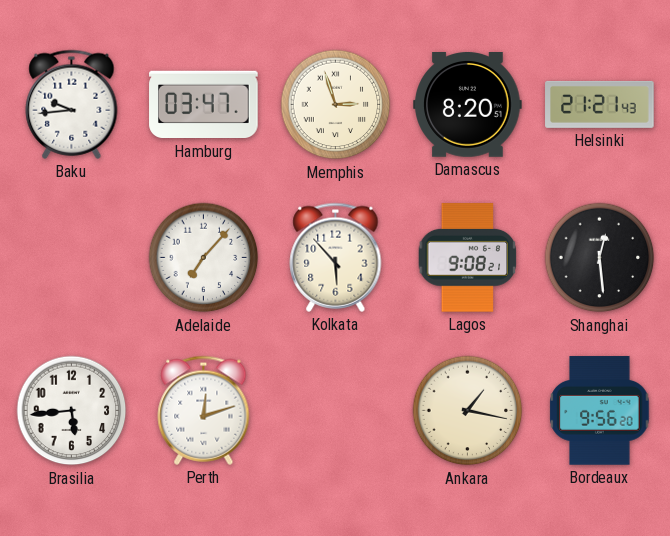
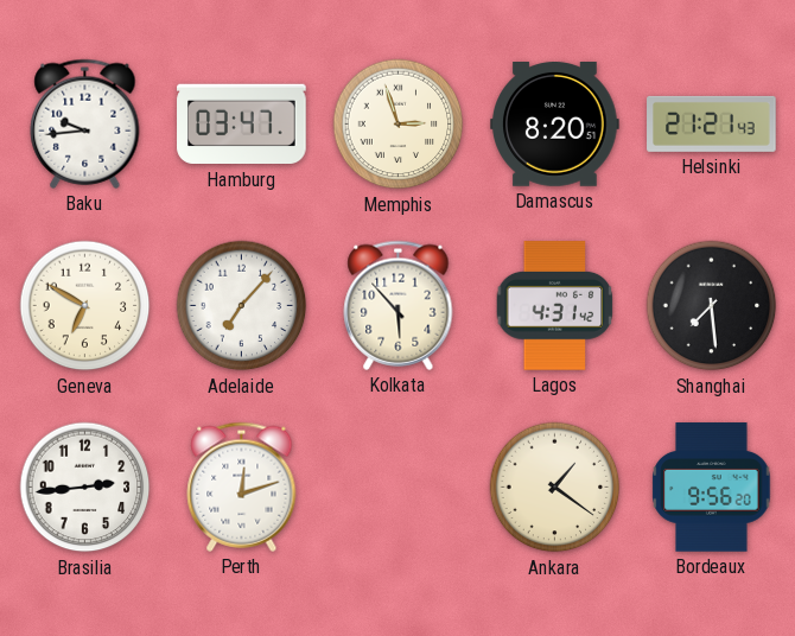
Geneva: none -> 6:50 (85, 306)
Lagos: 9:08 -> 4:31 (555, 306)
Shanghai: 12:29 -> 7:29 (712, 306)
Brasilia: 5:44 -> 2:44 (85, 488)
Ankara: 1:17 -> 1:21 (555, 488)
